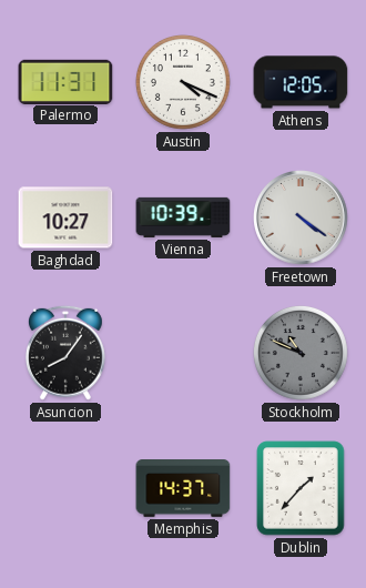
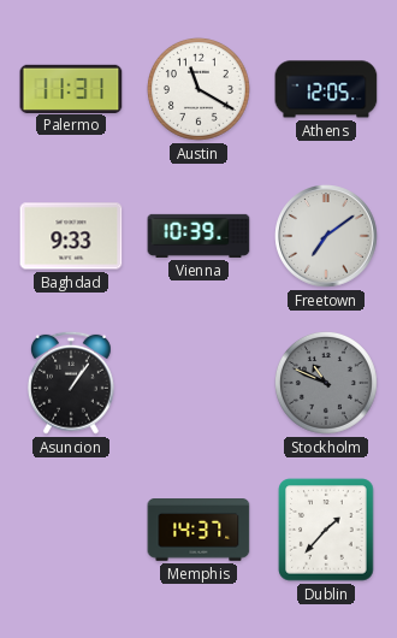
Austin: 4:19 -> 11:20 (198, 89)
Baghdad: 10:27 -> 9:33 (71, 236)
Freetown: 4:21 -> 7:09 (326, 236)
Asuncion: 8:06 -> 1:06 (71, 383)
